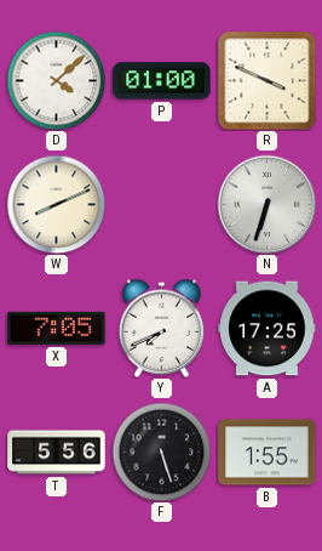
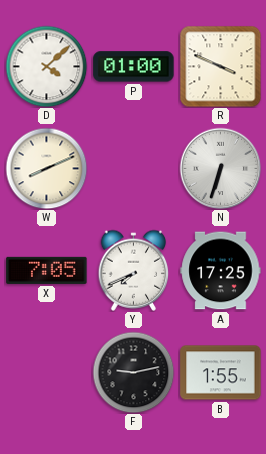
T: 5:56 -> none (57, 453)
F: 5:27 -> 9:13 (133, 372)
